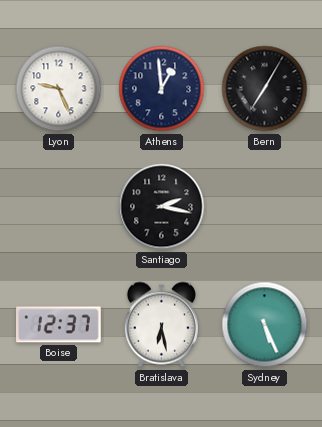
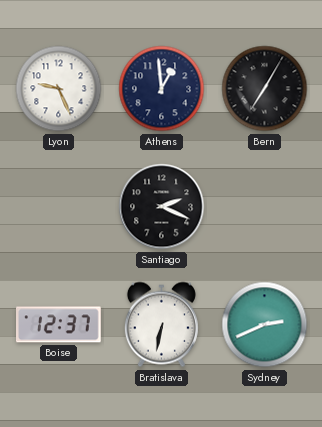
Santiago: 2:17 -> 2:19 (162, 207)
Bratislava: 6:28 -> 6:32 (161, 325)
Sydney: 5:26 -> 2:41 (265, 325)
